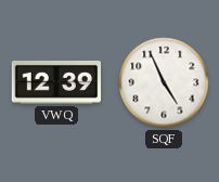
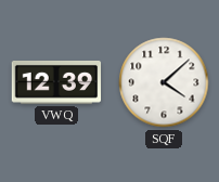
SQF: 4:56 -> 4:08 (164, 82)
